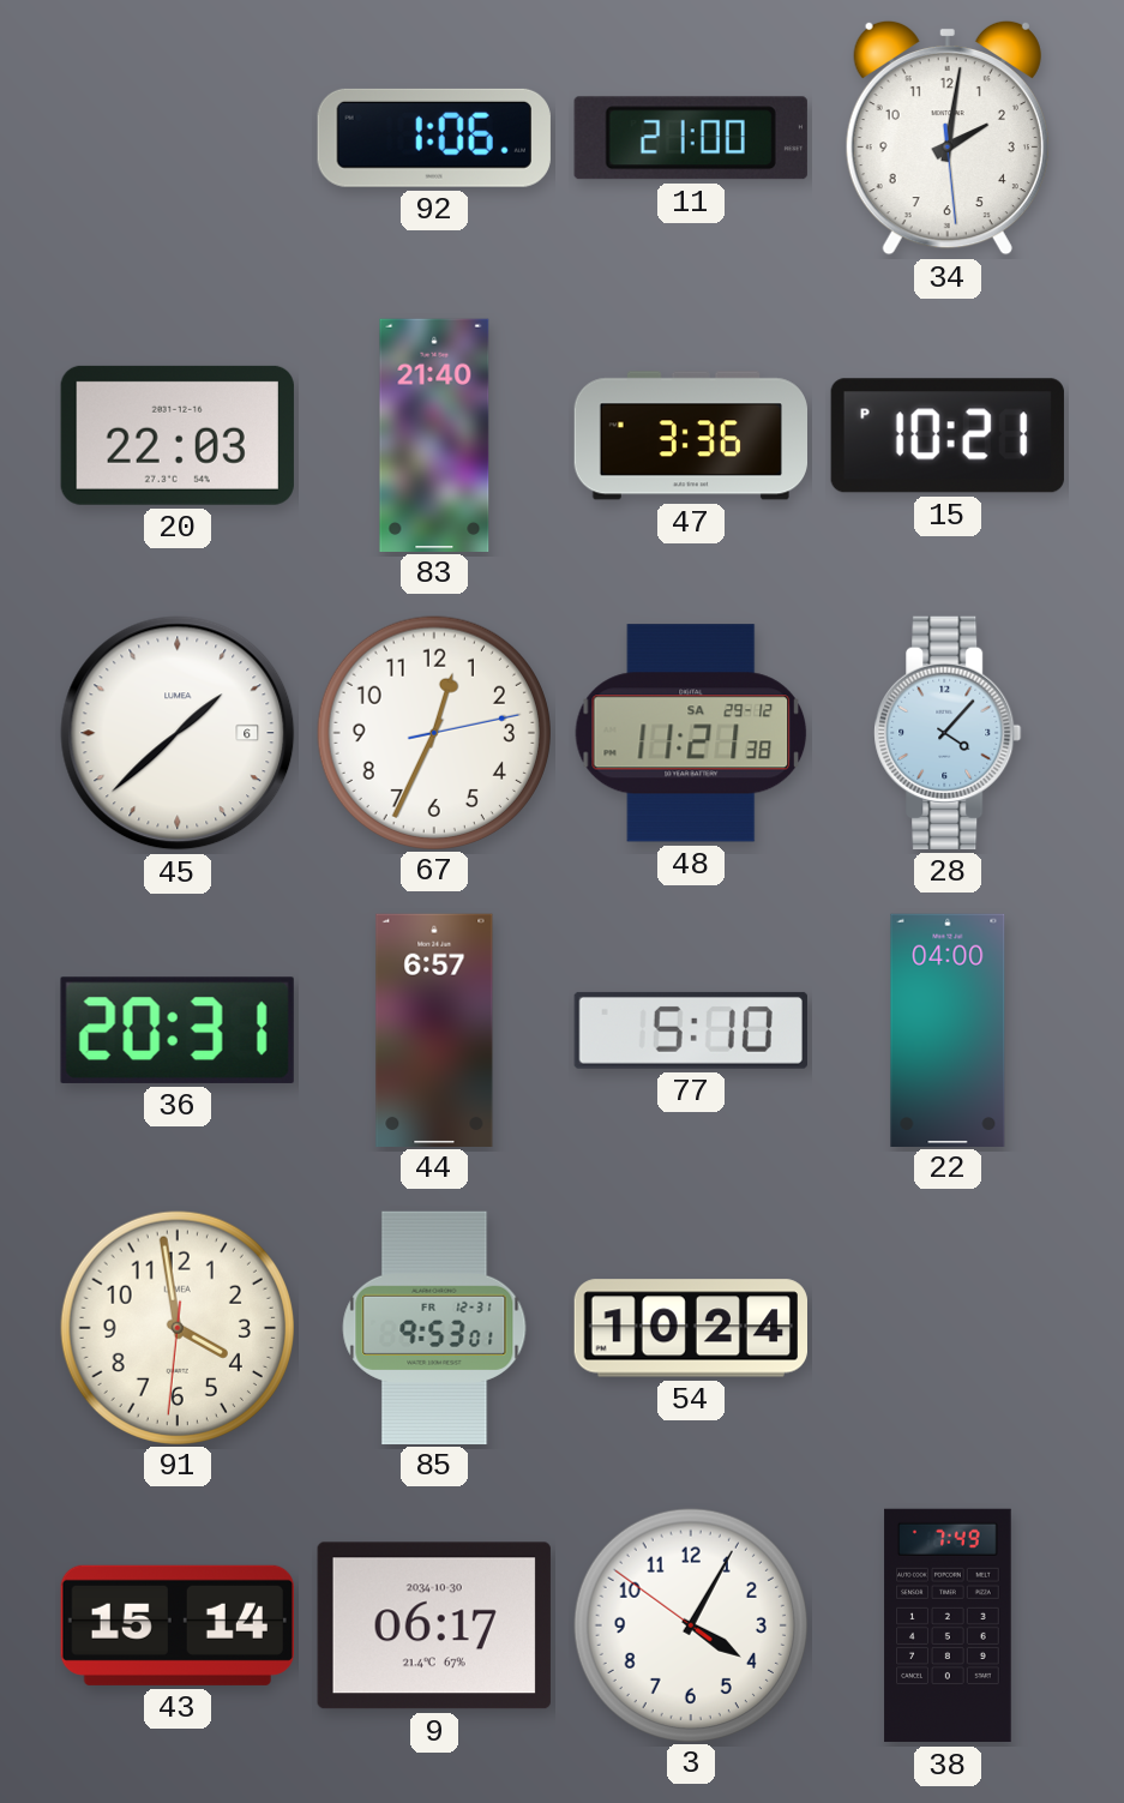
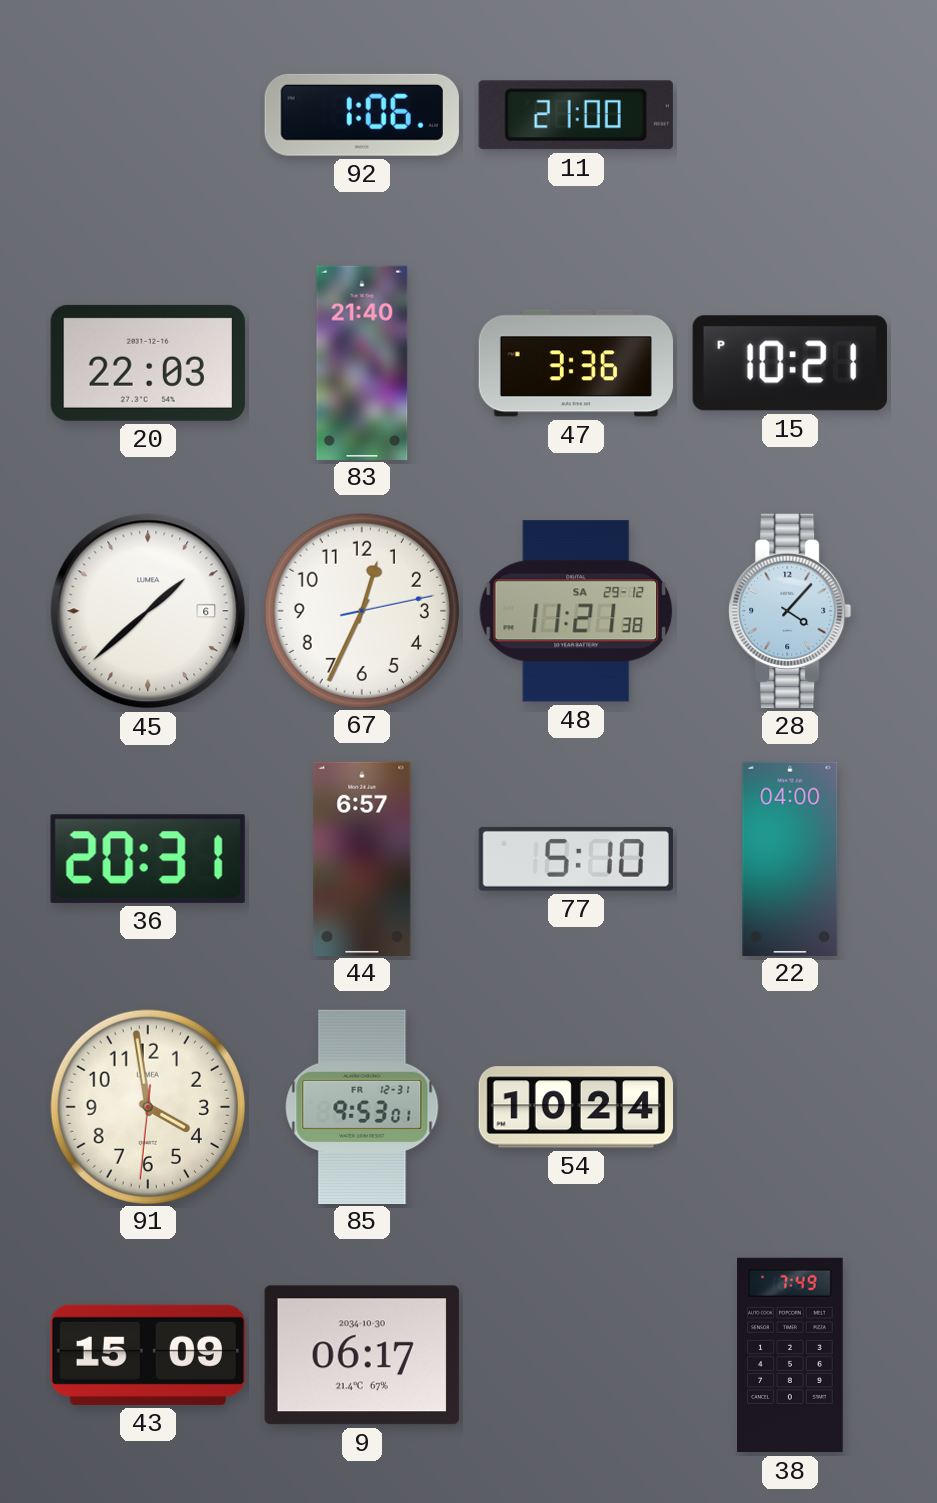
34: 2:01 -> none (948, 138)
43: 15:14 -> 15:09 (148, 1355)
3: 4:04 -> none (690, 1624)
